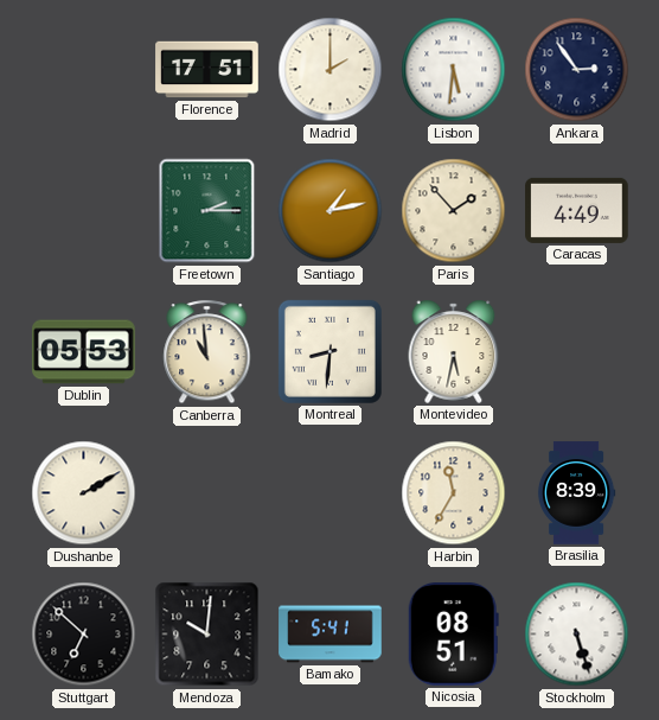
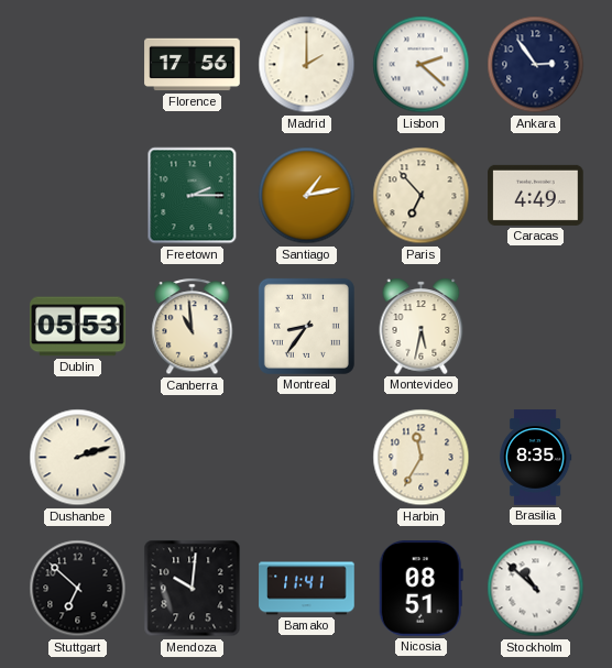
Florence: 17:51 -> 17:56 (193, 65)
Lisbon: 5:31 -> 2:22 (422, 65)
Paris: 1:53 -> 6:53 (422, 196)
Montreal: 8:31 -> 8:36 (306, 326)
Dushanbe: 2:10 -> 2:12 (78, 458)
Brasilia: 8:39 -> 8:35 (535, 458)
Bamako: 5:41 -> 11:41 (307, 589)
Stockholm: 5:27 -> 10:52 (536, 589)
